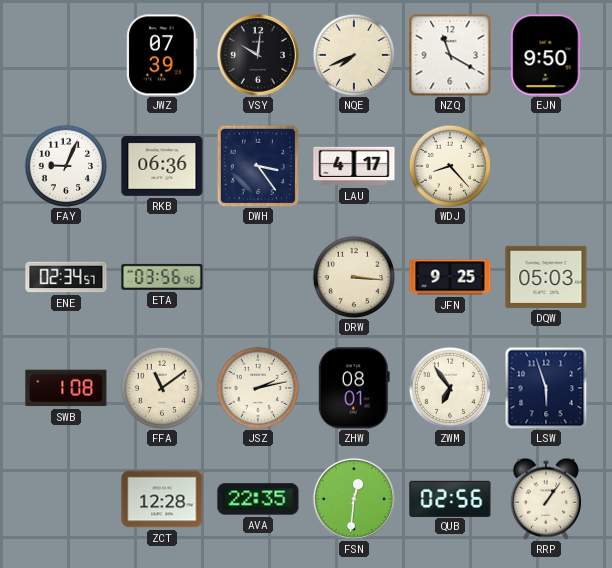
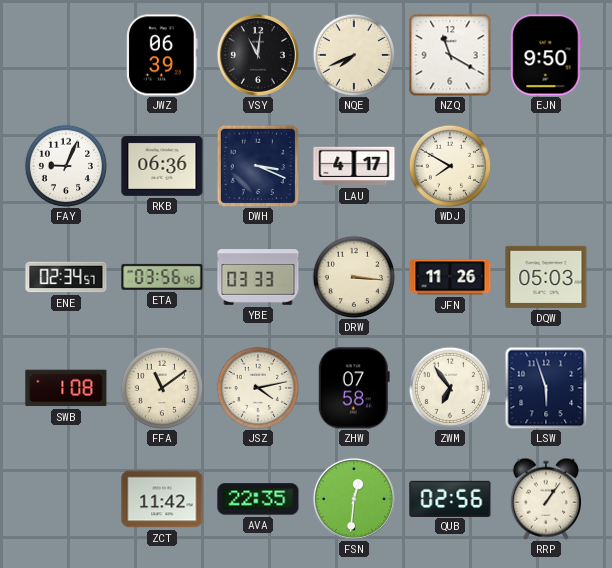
JWZ: 07:39 -> 06:39 (163, 55)
VSY: 10:01 -> 11:01 (258, 55)
DWH: 3:24 -> 3:19 (258, 166)
WDJ: 8:23 -> 7:50 (449, 165)
YBE: none -> 03:33 (258, 277)
JFN: 9:25 -> 11:26 (450, 277)
JSZ: 2:13 -> 4:13 (257, 387)
ZHW: 08:01 -> 07:58 (354, 388)
ZCT: 12:28 -> 11:42 (162, 499)
